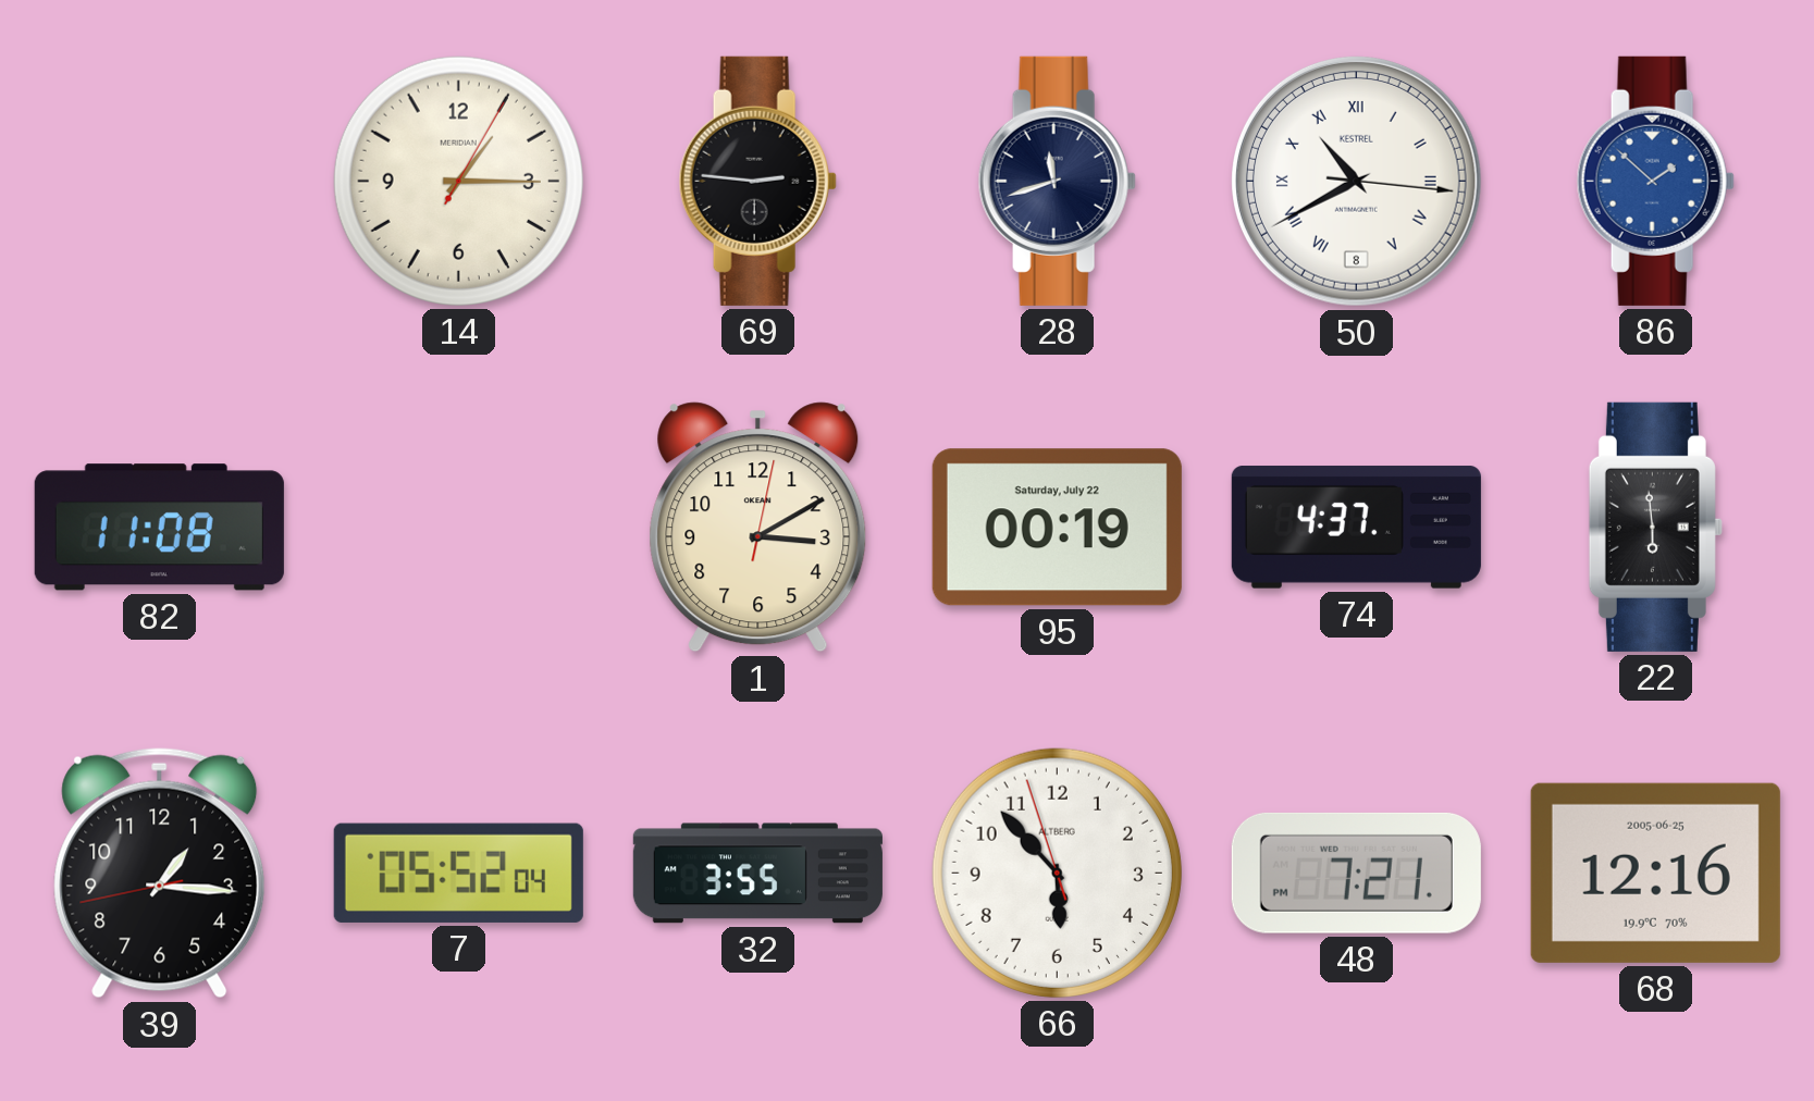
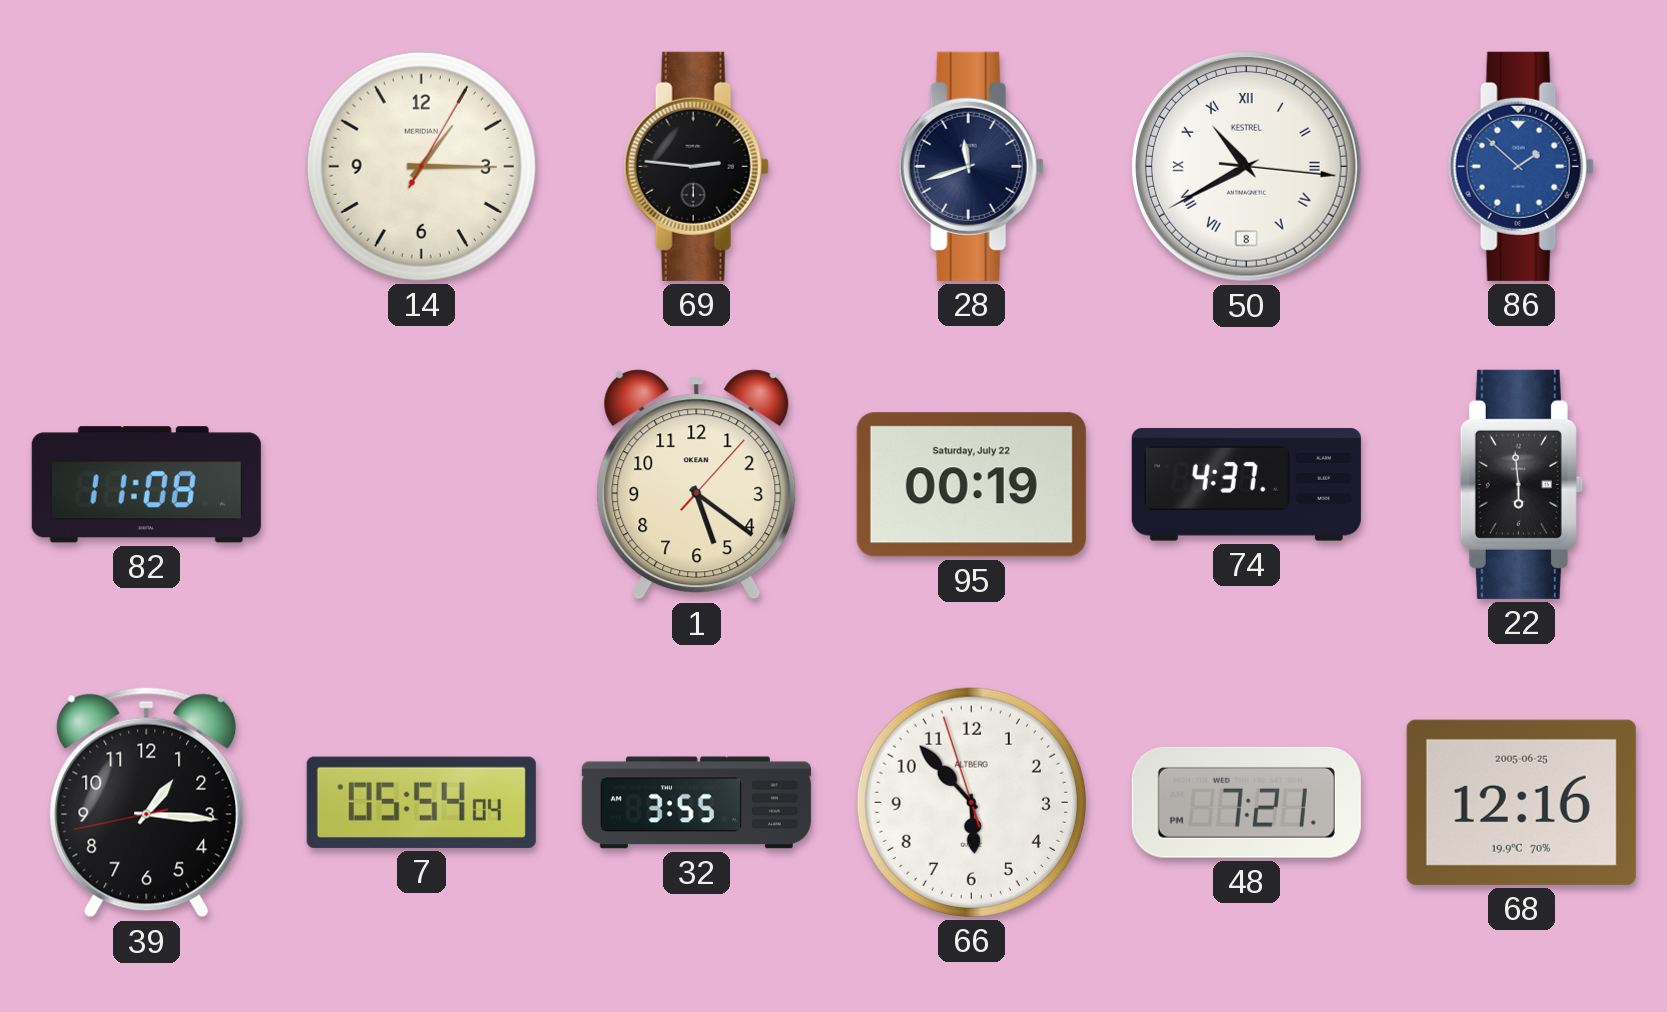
1: 3:10 -> 5:21 (697, 485)
7: 05:52 -> 05:54 (421, 802)
